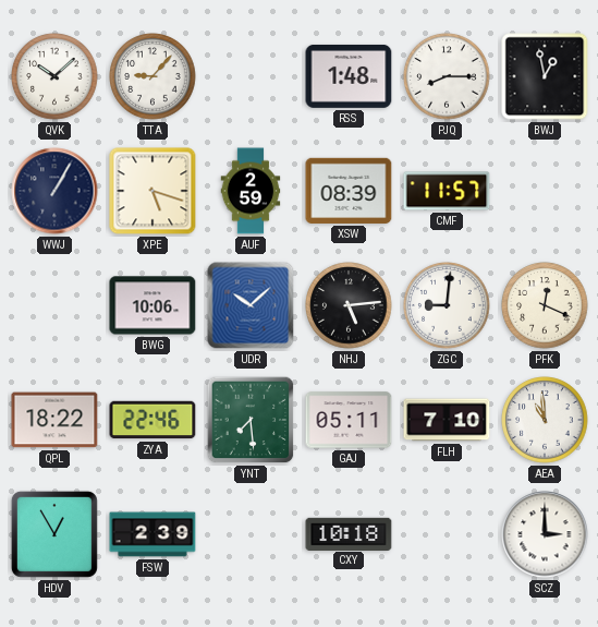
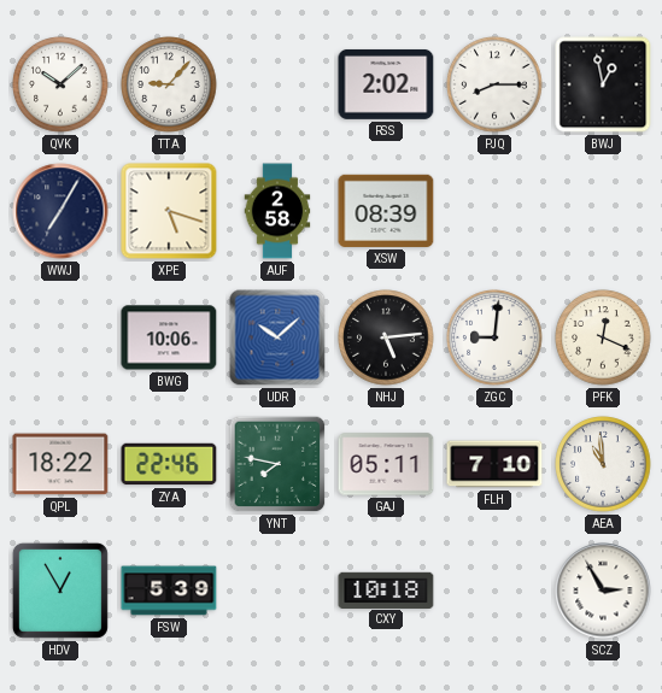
RSS: 1:48 -> 2:02 (386, 84)
WWJ: 1:05 -> 7:05 (60, 211)
AUF: 2:59 -> 2:58 (277, 211)
CMF: 11:57 -> none (447, 191)
YNT: 7:29 -> 7:47 (277, 464)
FSW: 2:39 -> 5:39 (169, 591)
SCZ: 3:00 -> 2:55 (603, 591)
